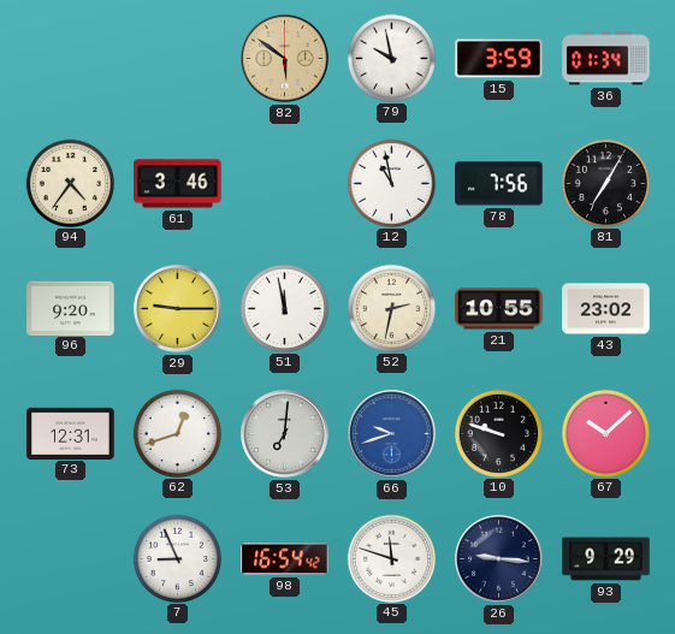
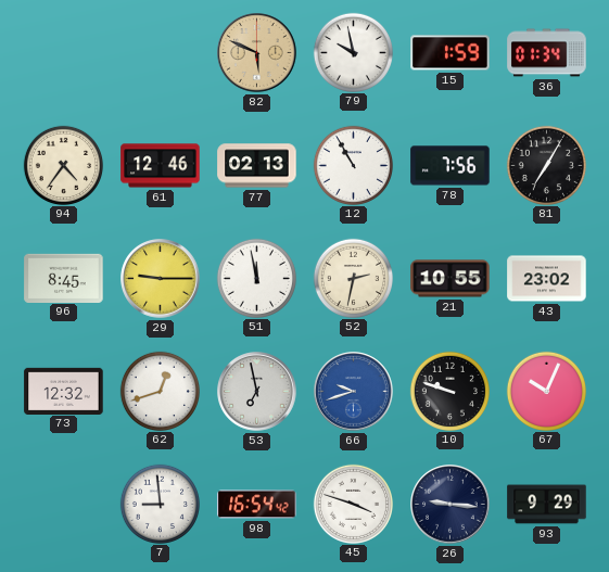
82: 5:51 -> 5:49 (257, 53)
15: 3:59 -> 1:59 (451, 53)
61: 3:46 -> 12:46 (161, 166)
77: none -> 02:13 (257, 166)
12: 10:58 -> 10:55 (353, 165)
96: 9:20 -> 8:45 (64, 278)
73: 12:31 -> 12:32 (64, 391)
53: 7:01 -> 6:58 (257, 392)
67: 10:08 -> 10:04 (546, 391)
7: 8:56 -> 8:59 (160, 504)
45: 11:48 -> 3:48 (353, 504)
